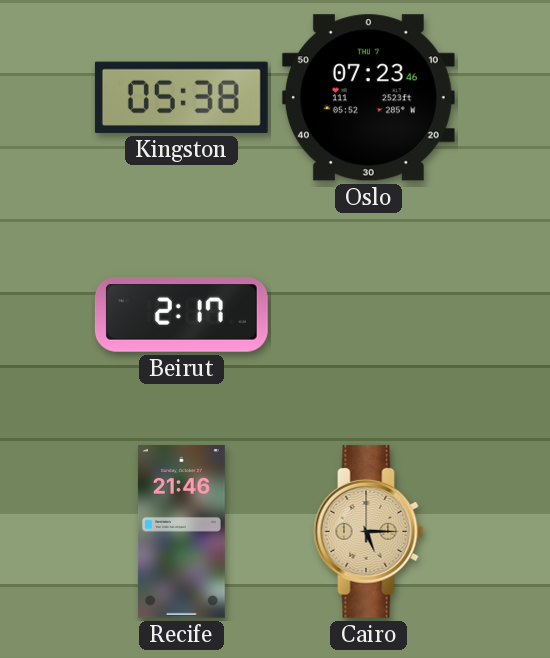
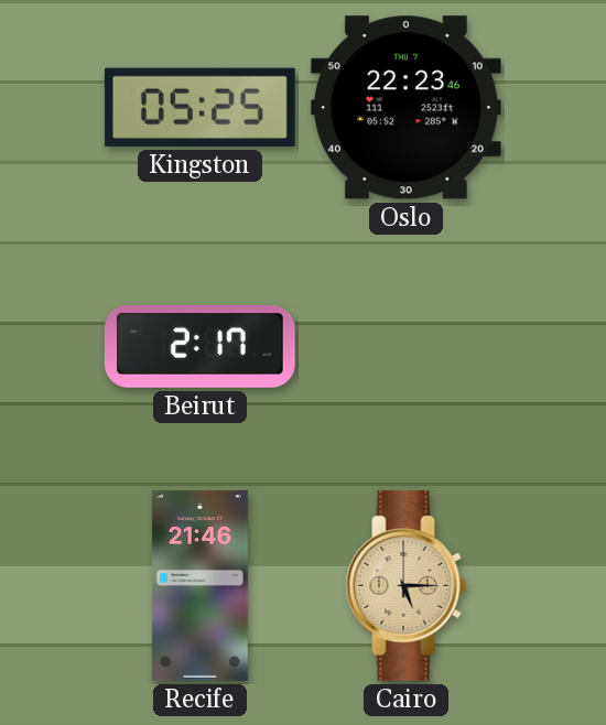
Kingston: 05:38 -> 05:25 (199, 107)
Oslo: 07:23 -> 22:23 (405, 108)
